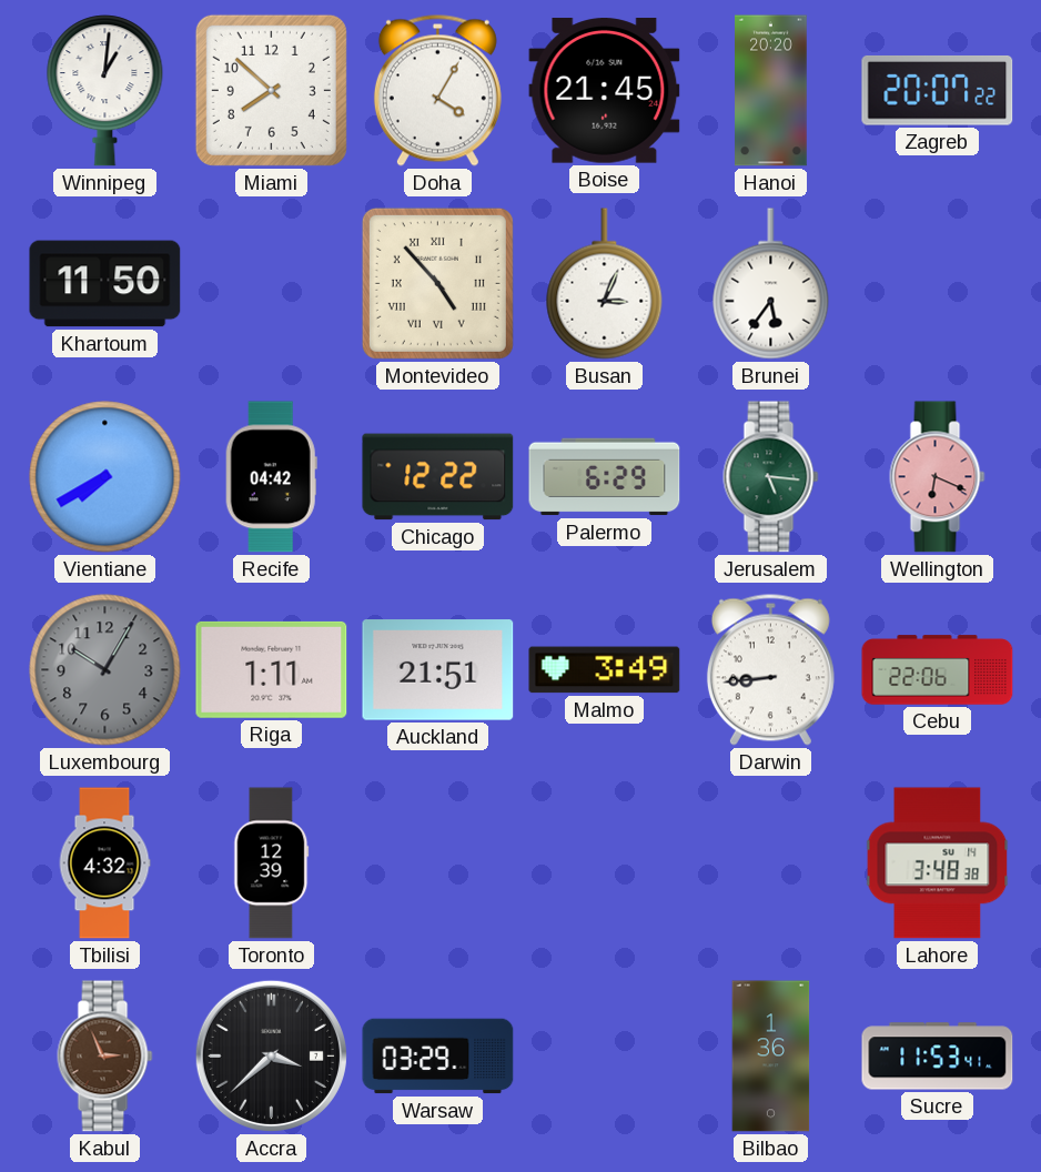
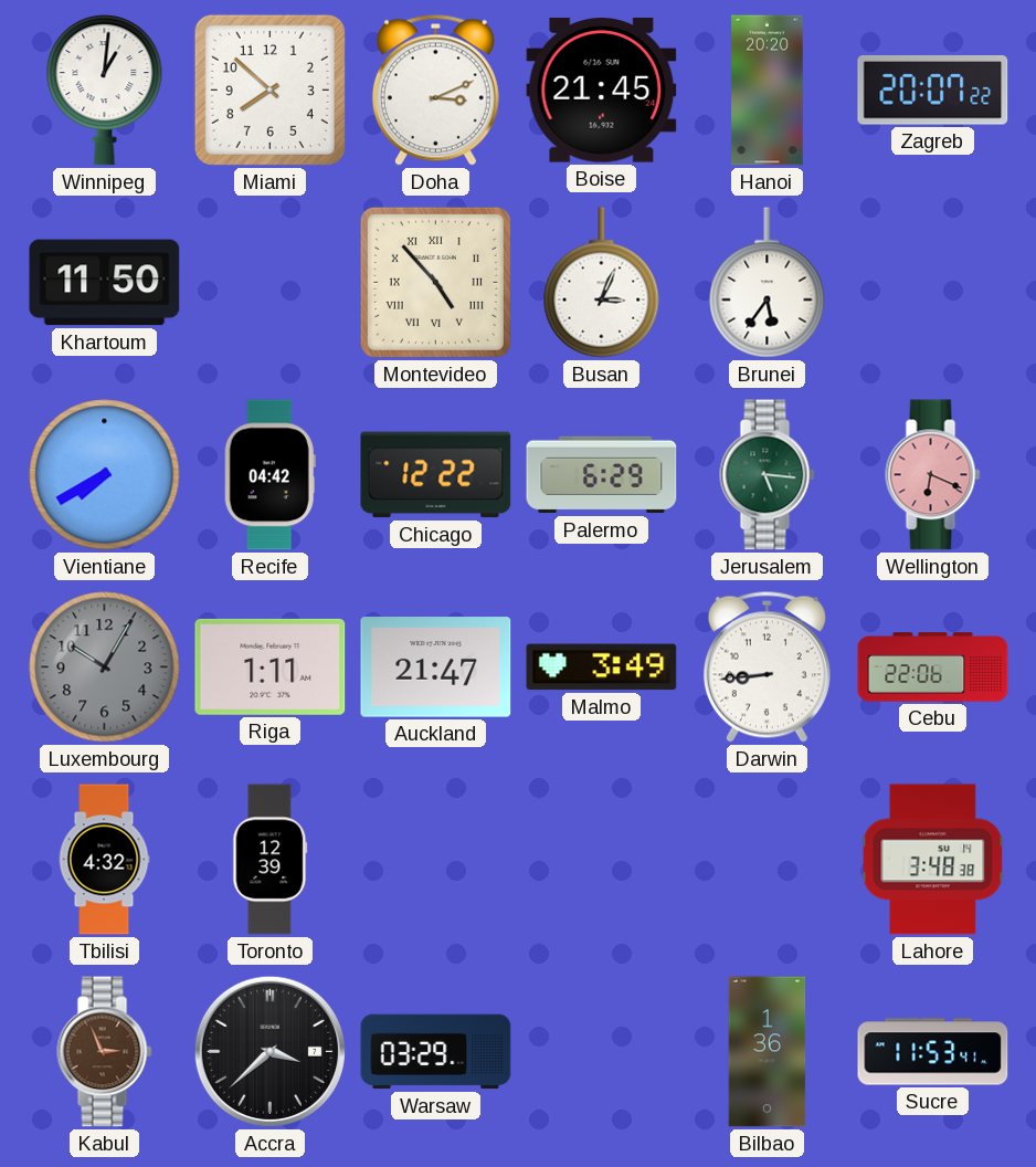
Doha: 4:05 -> 3:11 (435, 90)
Auckland: 21:51 -> 21:47 (436, 667)
